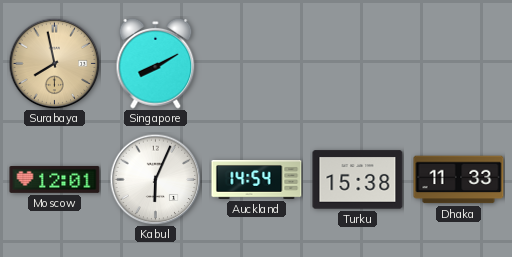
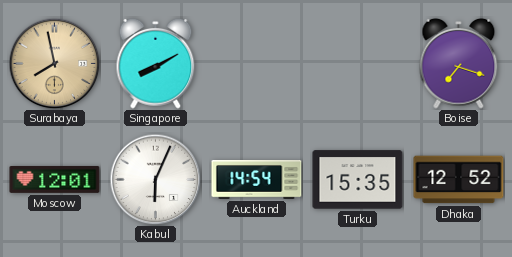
Boise: none -> 7:18 (459, 63)
Turku: 15:38 -> 15:35 (358, 180)
Dhaka: 11:33 -> 12:52 (459, 180)
